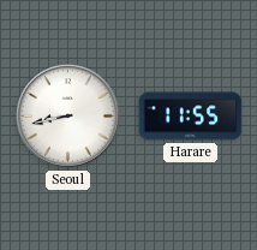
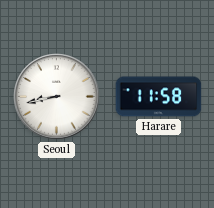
Harare: 11:55 -> 11:58 (159, 97)
